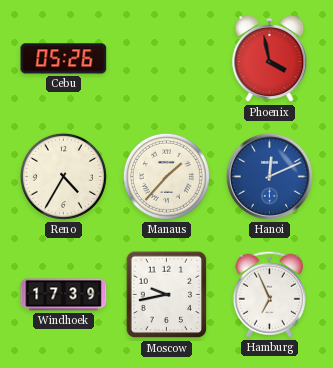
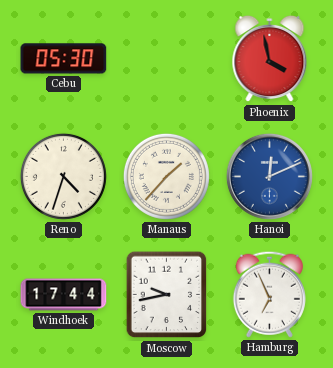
Cebu: 05:26 -> 05:30 (64, 59)
Reno: 4:35 -> 4:33 (63, 176)
Windhoek: 17:39 -> 17:44 (64, 295)
